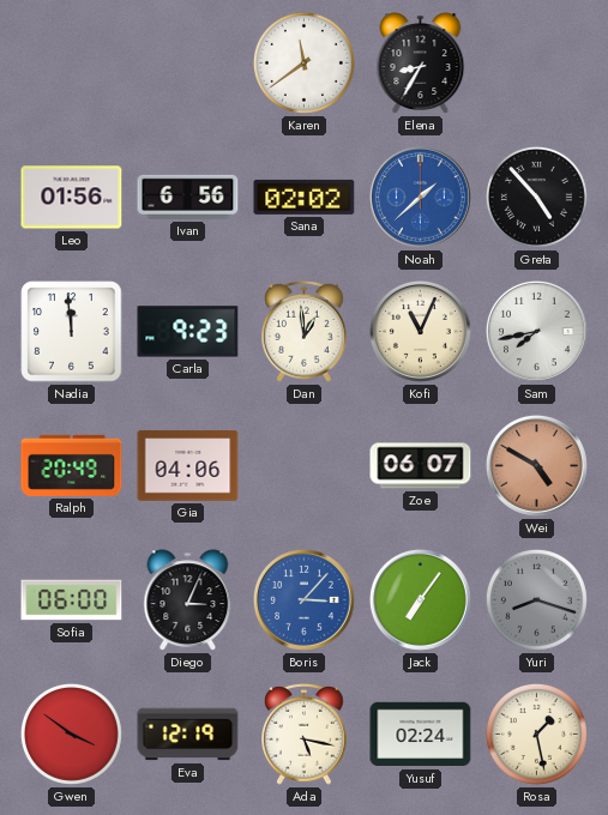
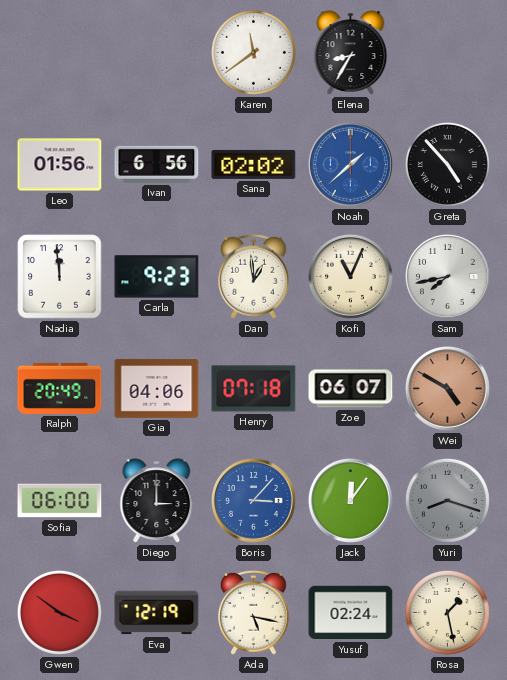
Henry: none -> 07:18 (254, 389)
Diego: 3:04 -> 3:00 (157, 501)
Jack: 7:06 -> 12:06 (351, 501)
